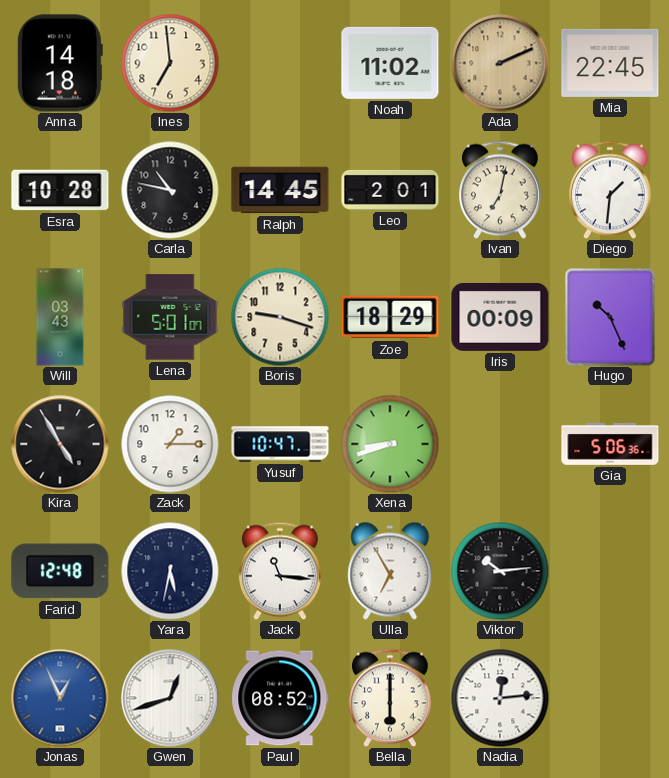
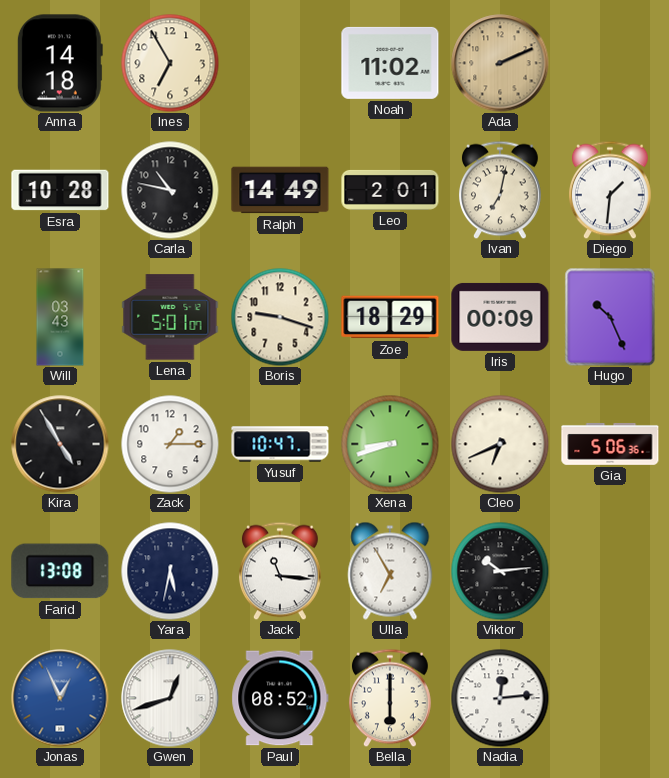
Ines: 6:59 -> 6:55 (170, 63)
Mia: 22:45 -> none (610, 63)
Ralph: 14:45 -> 14:49 (280, 190)
Cleo: none -> 6:41 (500, 444)
Farid: 12:48 -> 13:08 (60, 571)
